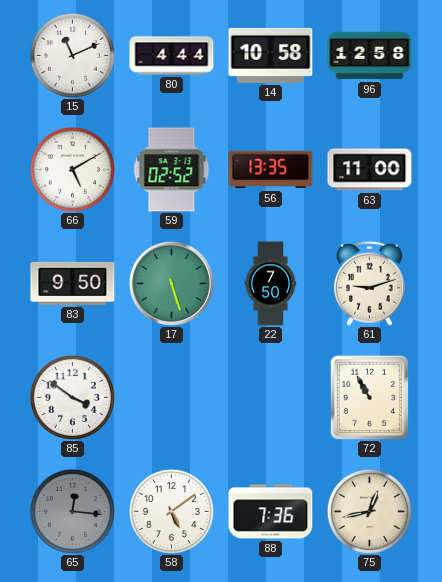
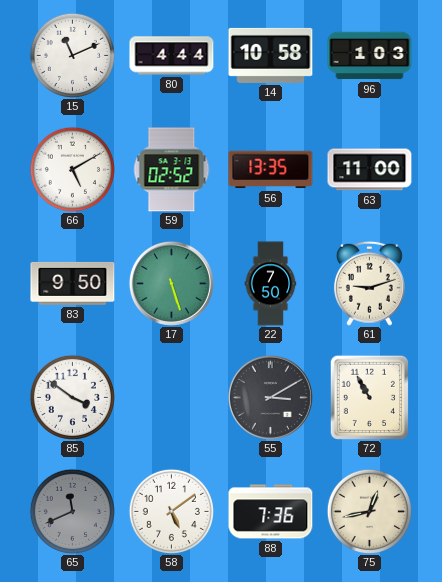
96: 12:58 -> 1:03 (370, 56)
55: none -> 3:10 (270, 397)
65: 12:16 -> 11:41 (72, 511)
